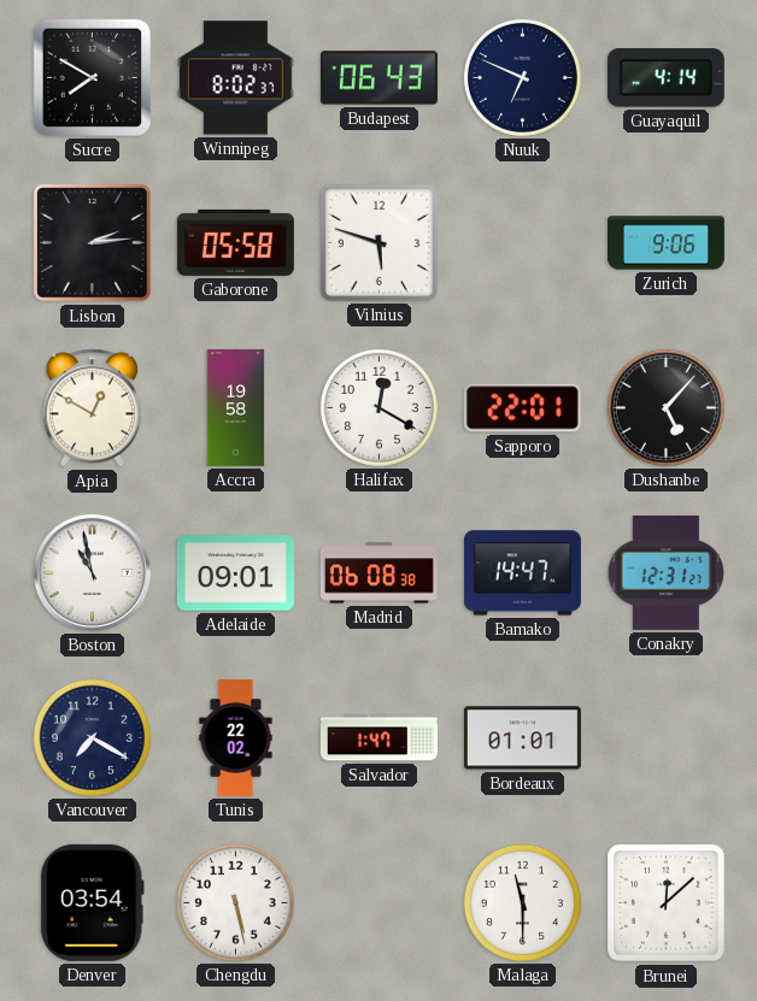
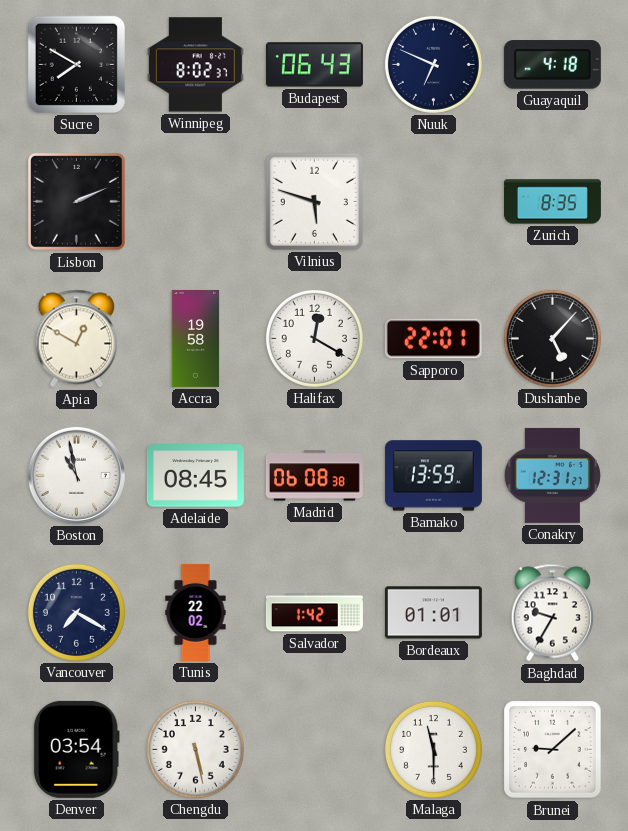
Guayaquil: 4:14 -> 4:18 (552, 65)
Lisbon: 2:14 -> 2:11 (77, 202)
Gaborone: 05:58 -> none (235, 242)
Zurich: 9:06 -> 8:35 (552, 202)
Adelaide: 09:01 -> 08:45 (195, 476)
Bamako: 14:47 -> 13:59 (433, 476)
Salvador: 1:47 -> 1:42 (314, 613)
Baghdad: none -> 9:35 (553, 613)
Brunei: 12:08 -> 9:08 (553, 750)
